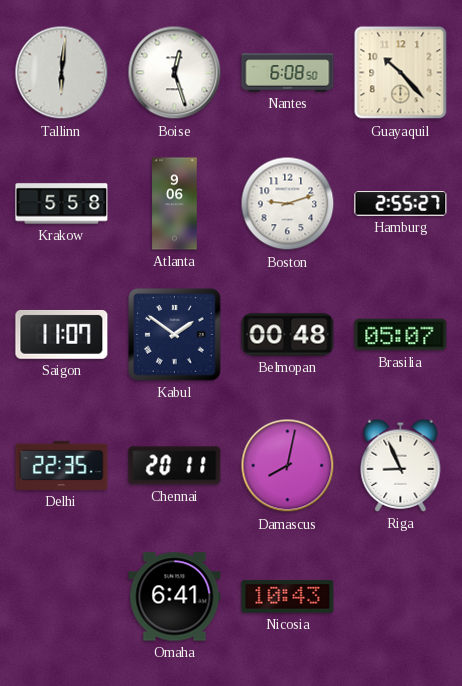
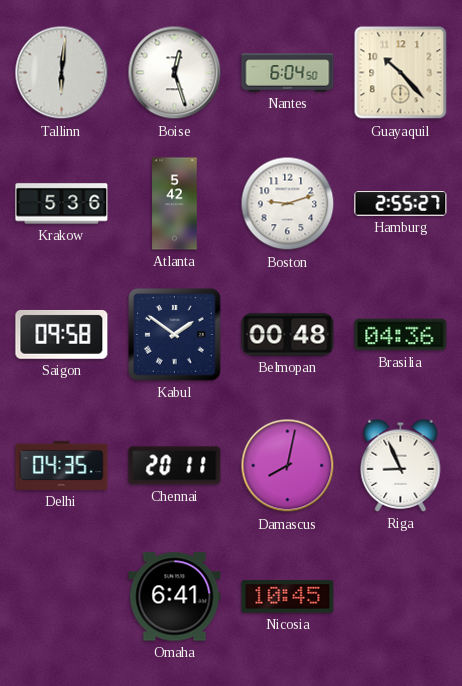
Nantes: 6:08 -> 6:04 (288, 73)
Krakow: 5:58 -> 5:36 (62, 204)
Atlanta: 9:06 -> 5:42 (175, 204)
Saigon: 11:07 -> 09:58 (62, 334)
Brasilia: 05:07 -> 04:36 (401, 335)
Delhi: 22:35 -> 04:35 (62, 465)
Nicosia: 10:43 -> 10:45 (288, 597)
